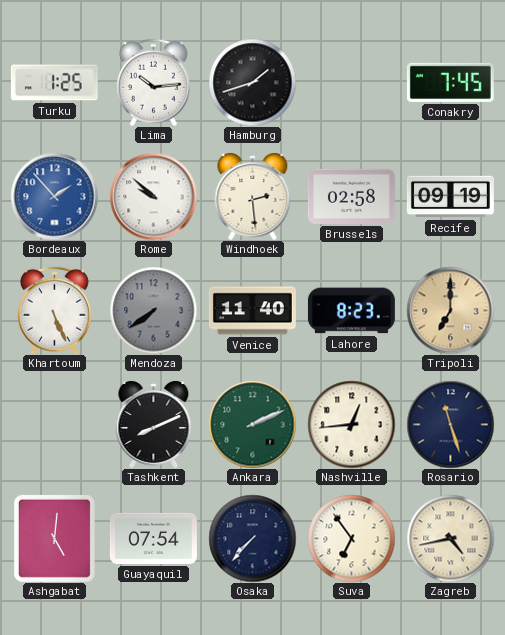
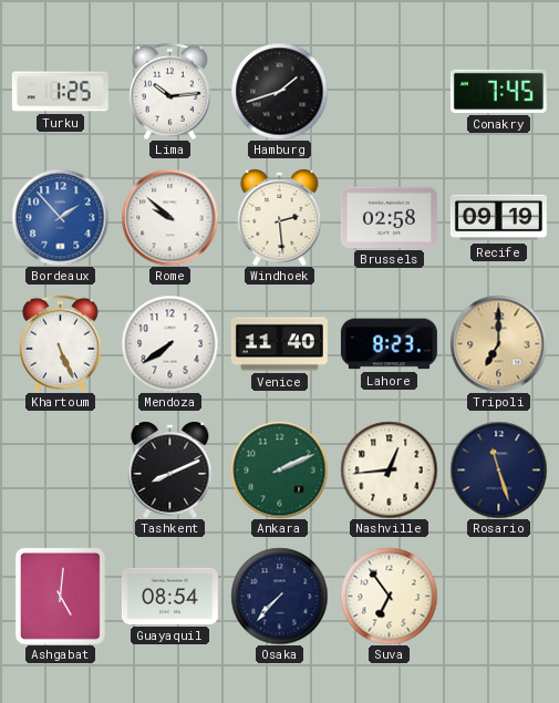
Mendoza dial: grey -> white (169, 343)
Guayaquil: 07:54 -> 08:54 (169, 596)
Zagreb: 4:43 -> none (450, 538)
